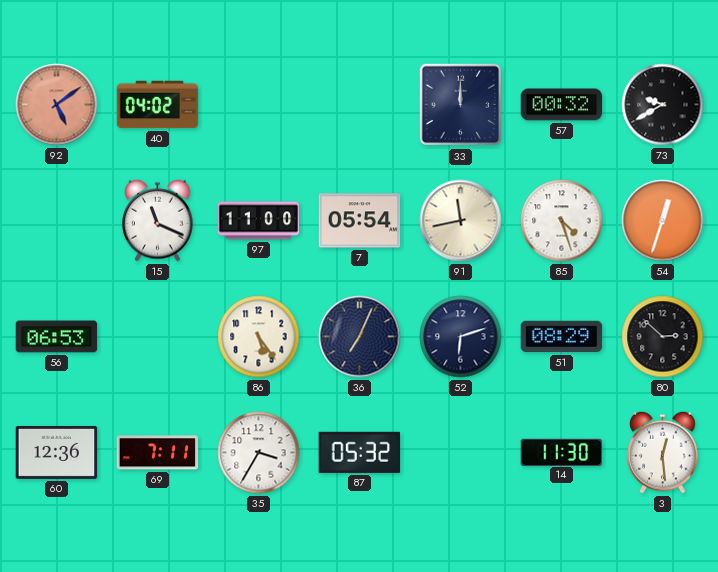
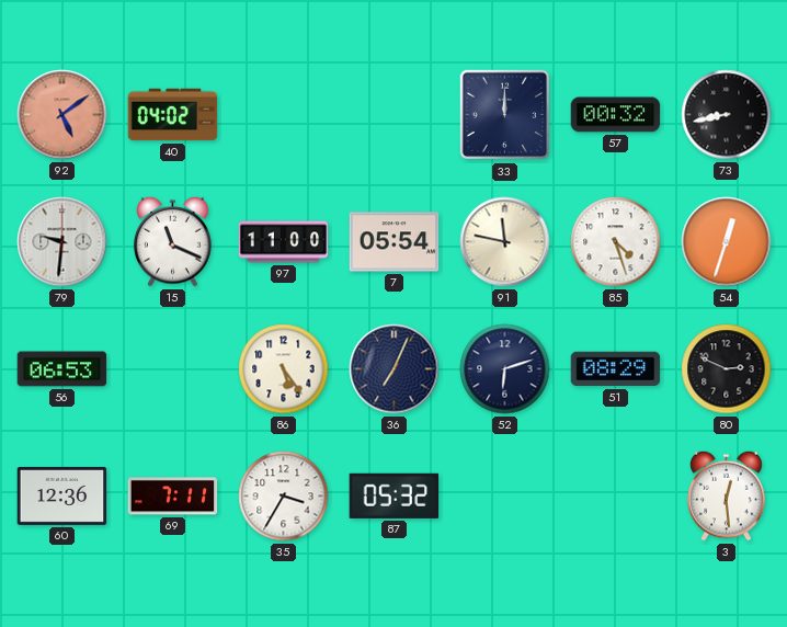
73: 9:40 -> 8:43 (727, 115)
79: none -> 9:31 (62, 242)
91: 11:43 -> 11:47 (505, 242)
80: 2:52 -> 2:49 (727, 369)
14: 11:30 -> none (562, 452)
